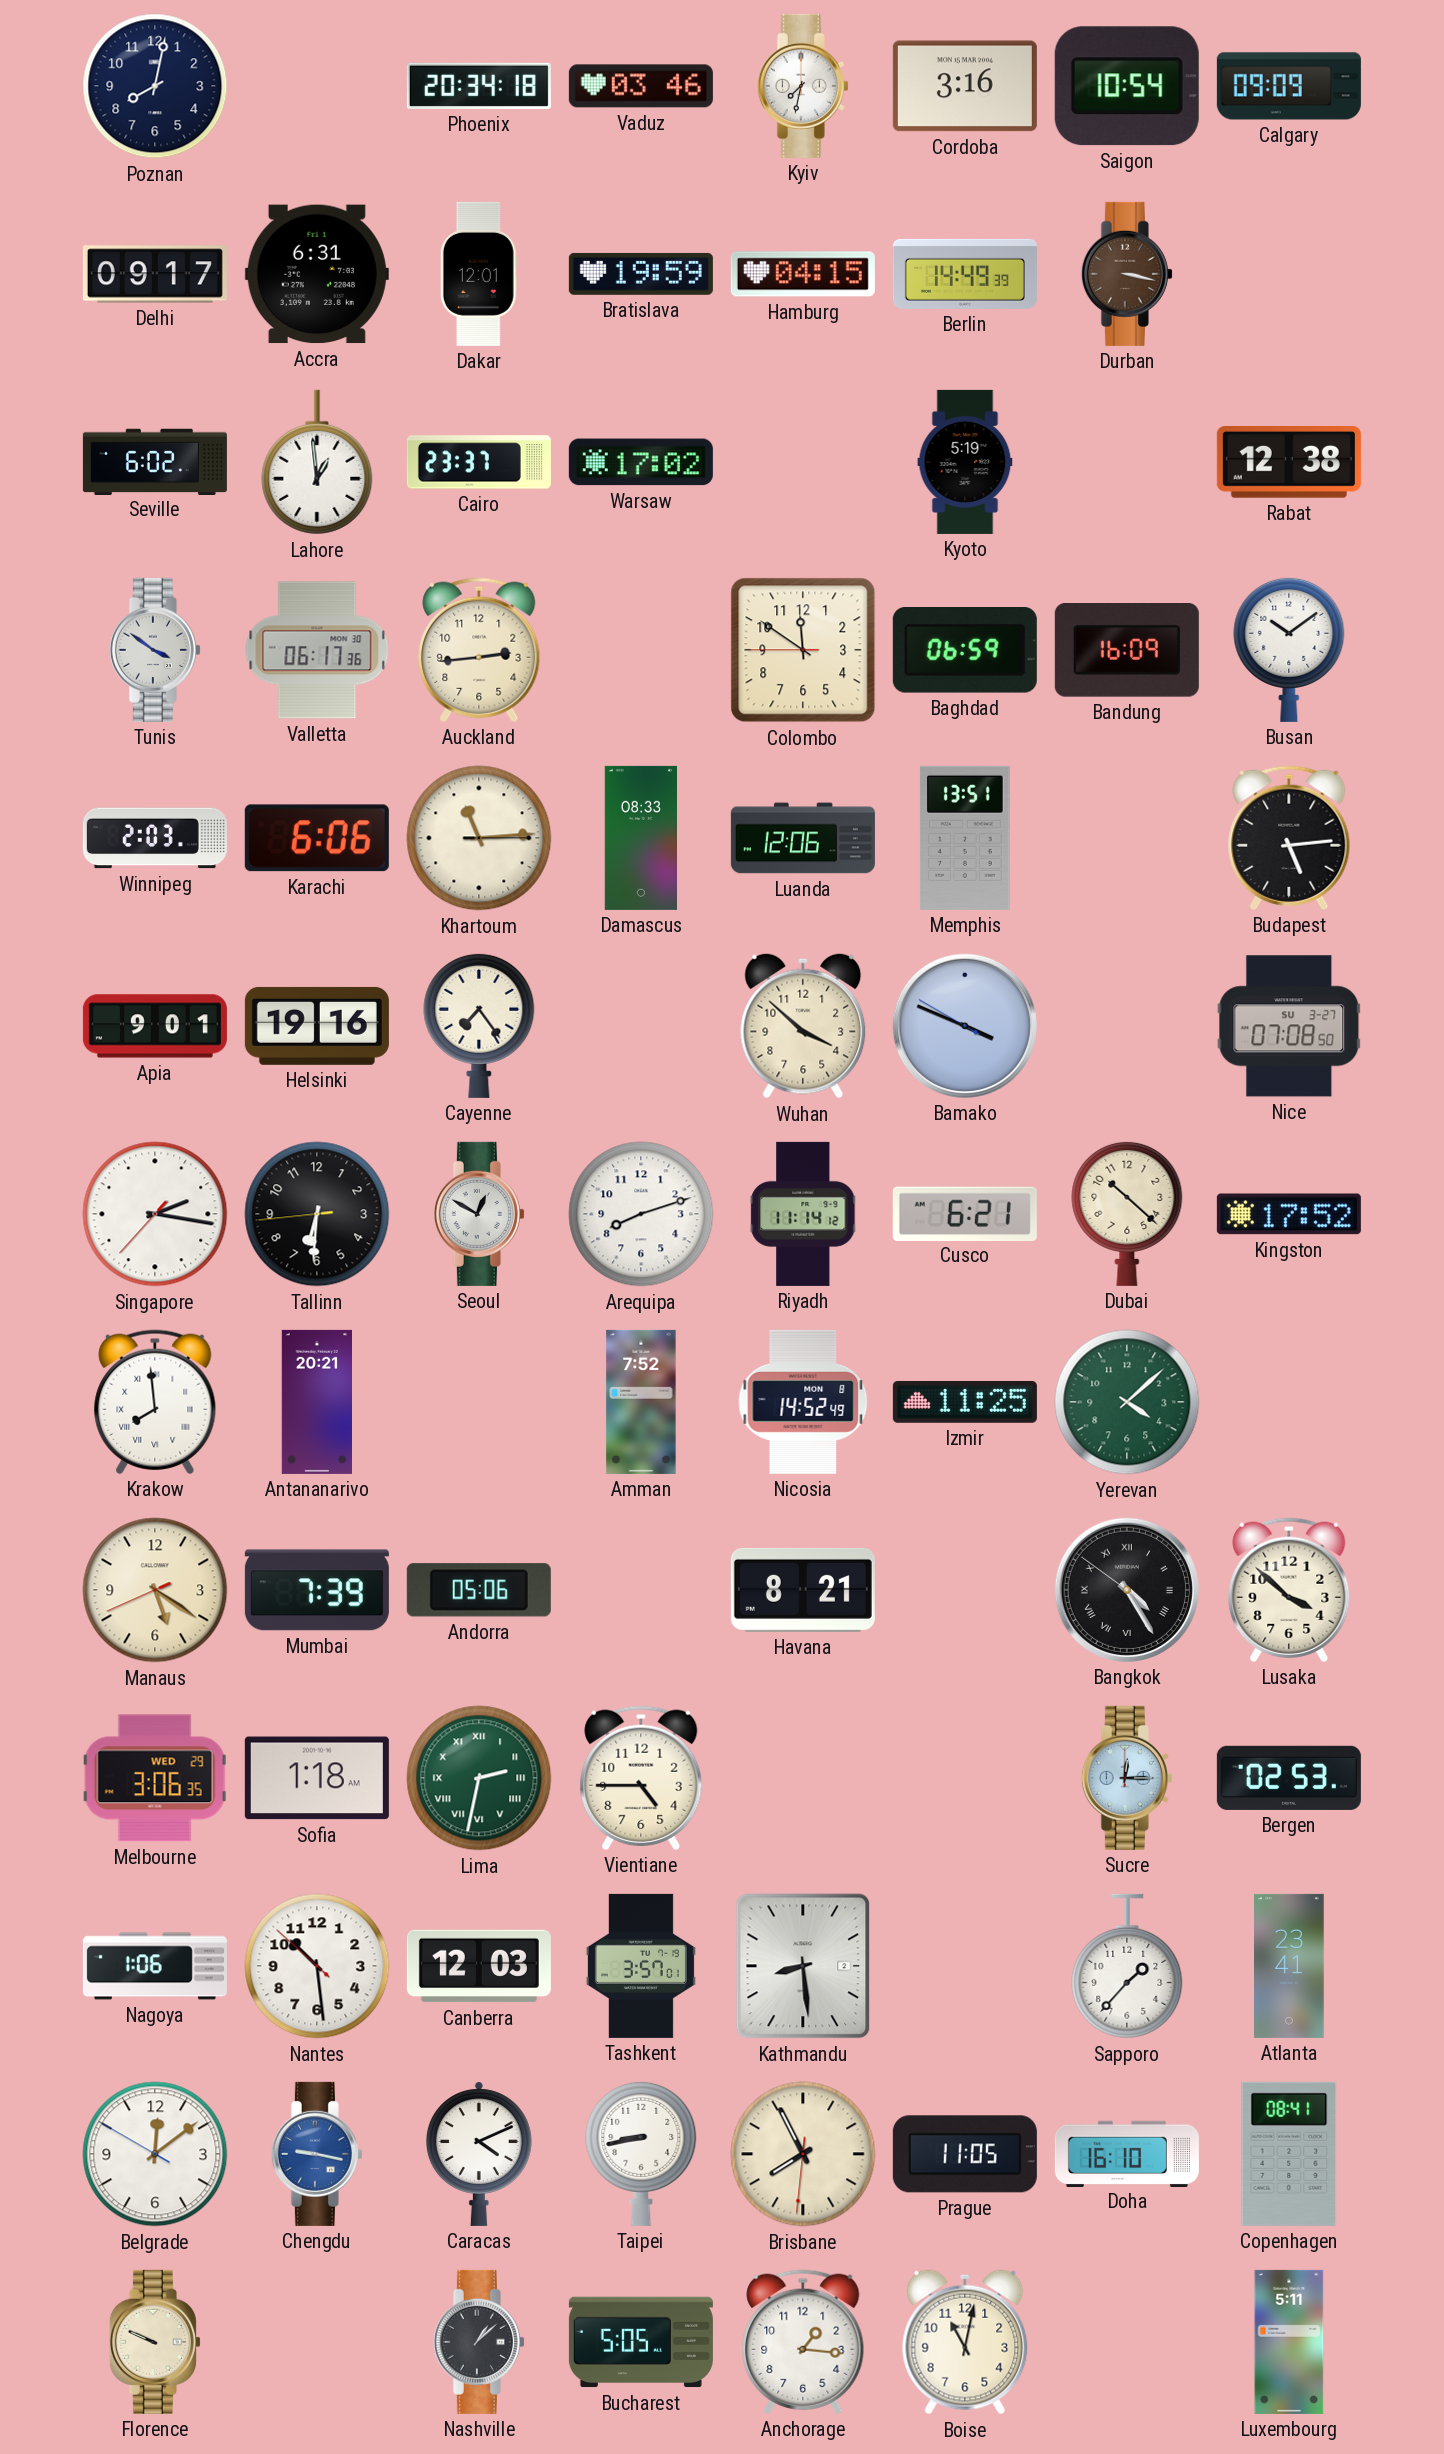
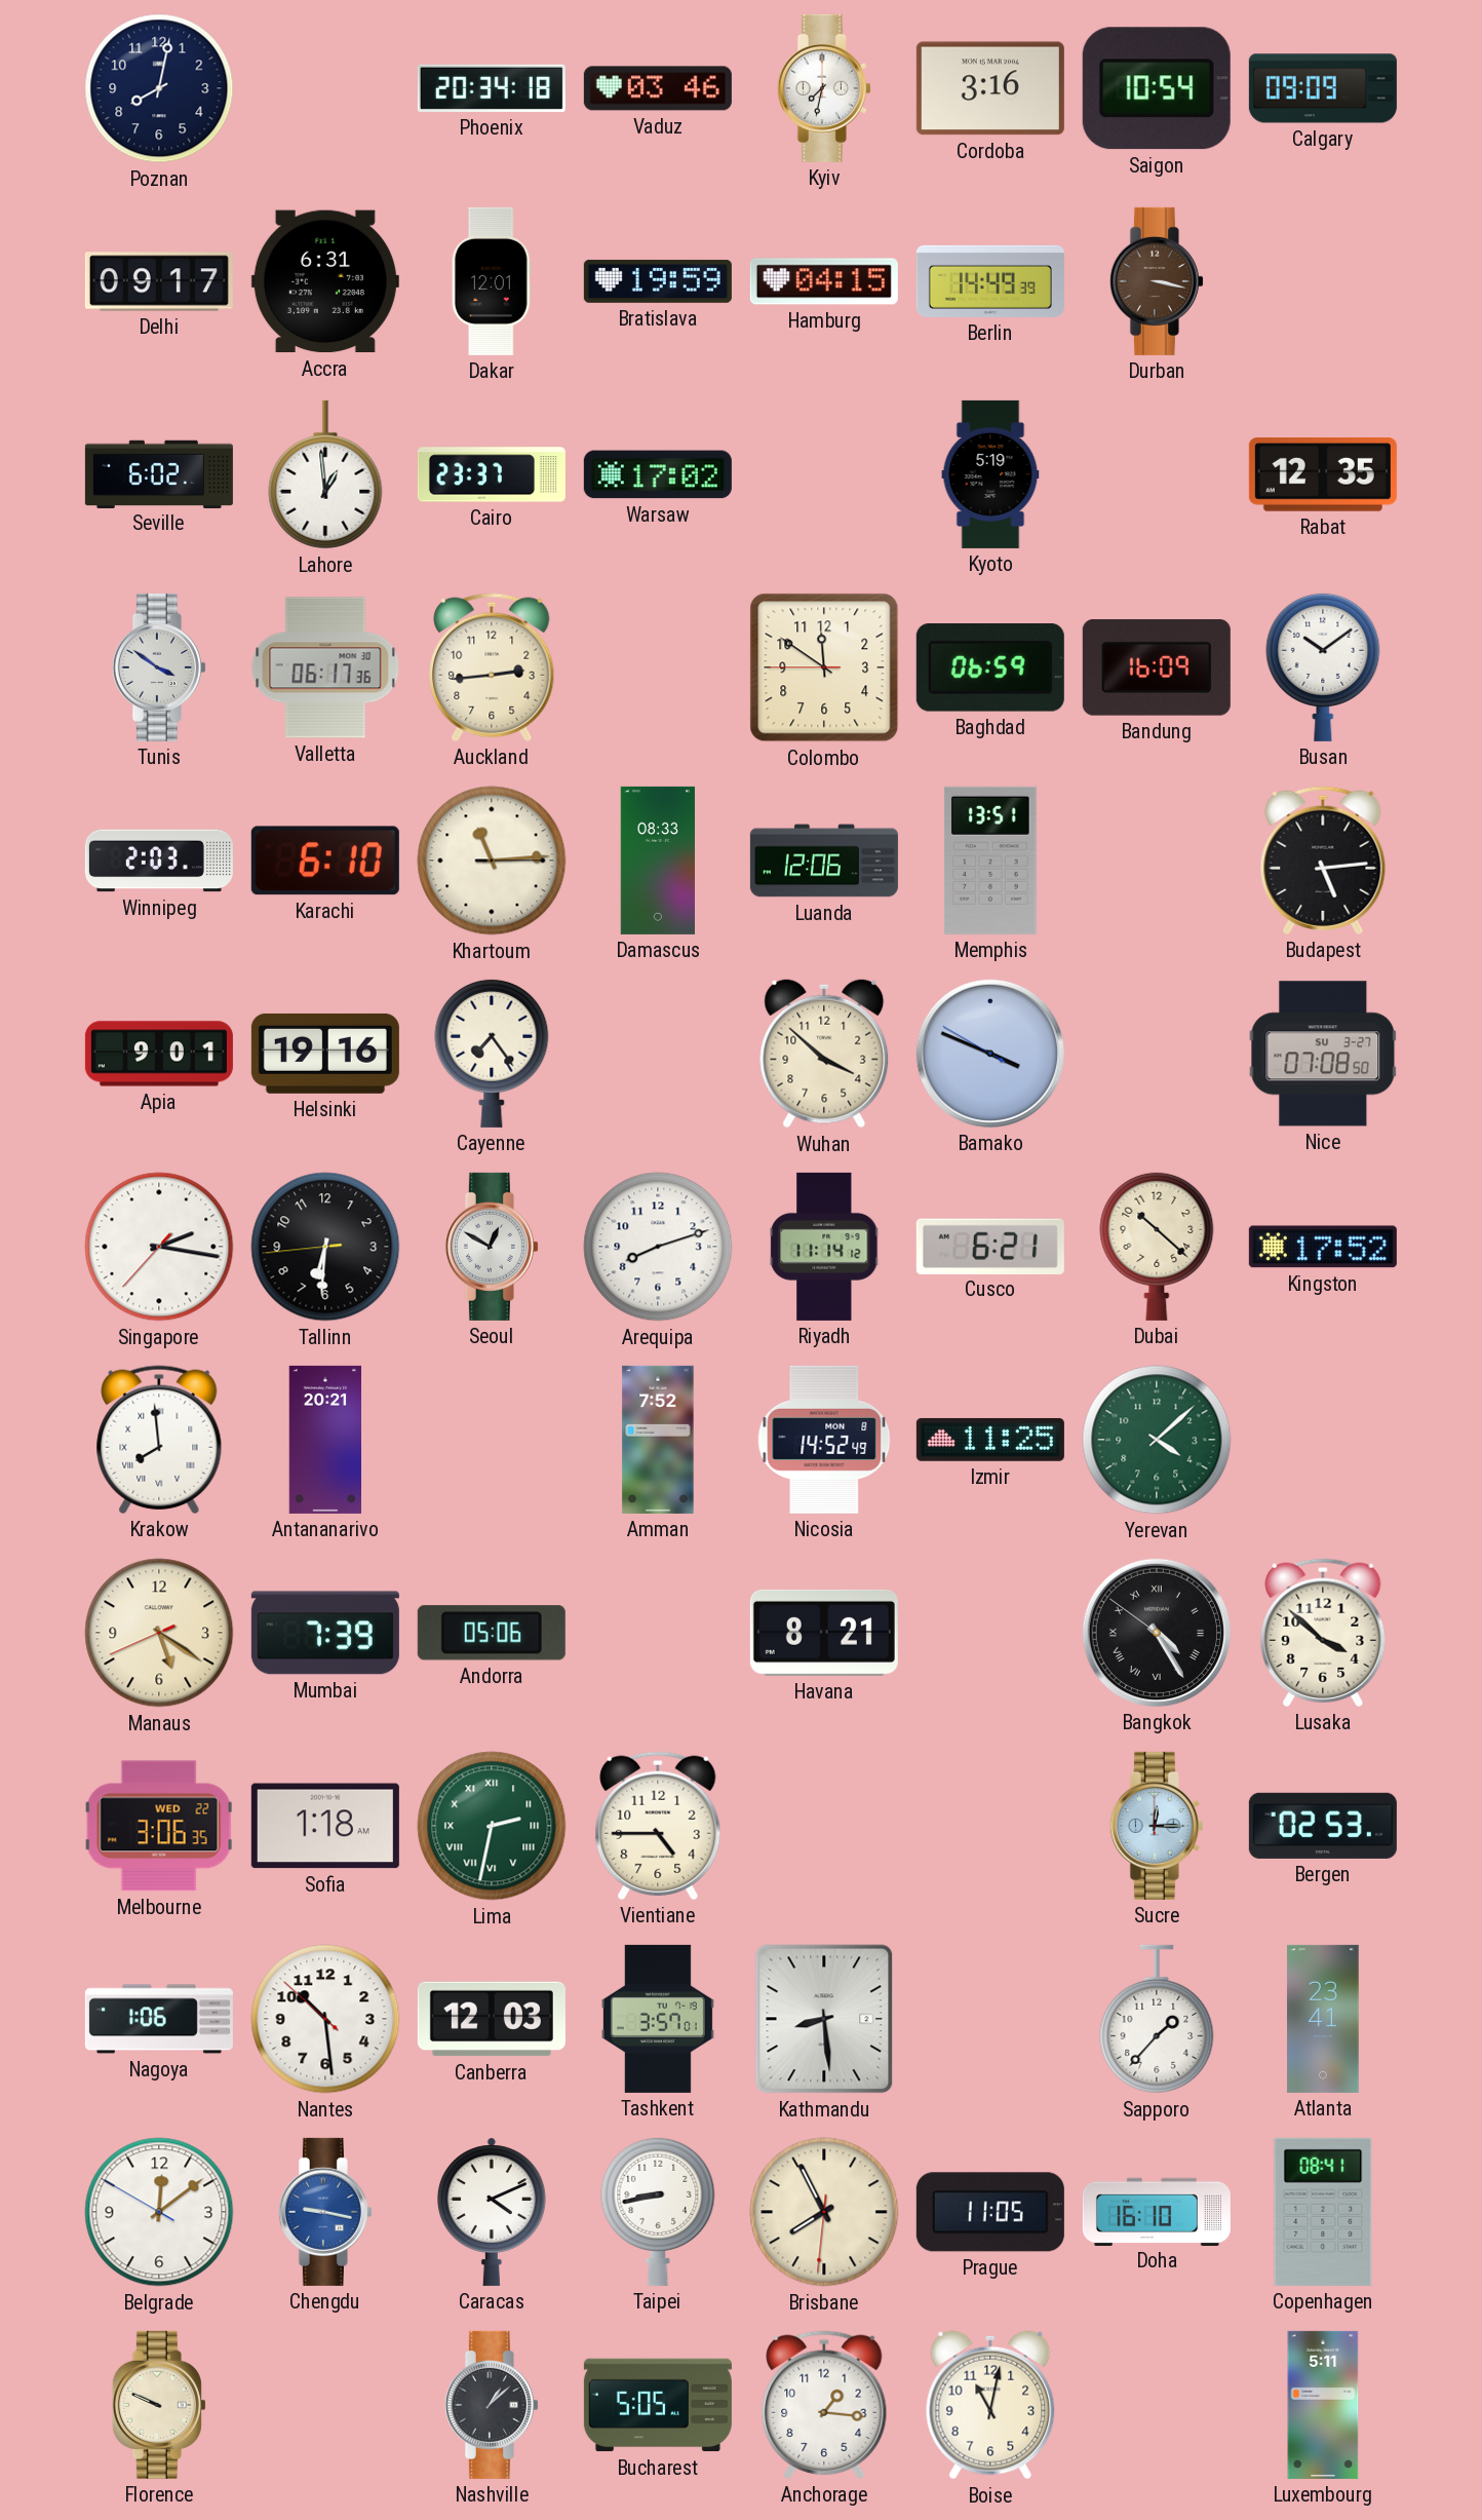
Rabat: 12:38 -> 12:35 (1323, 475)
Karachi: 6:06 -> 6:10 (325, 861)
Melbourne date: WED 29 -> WED 22 (159, 1826)
